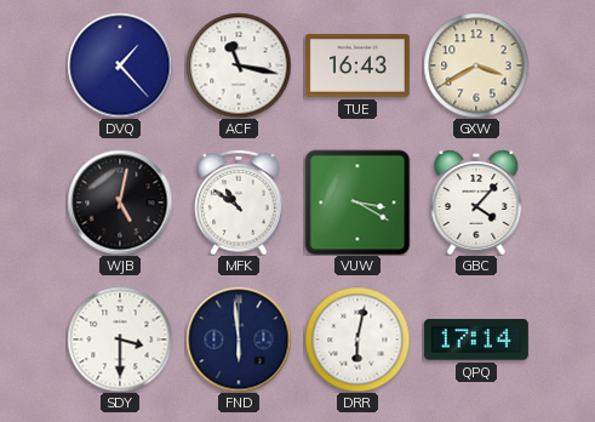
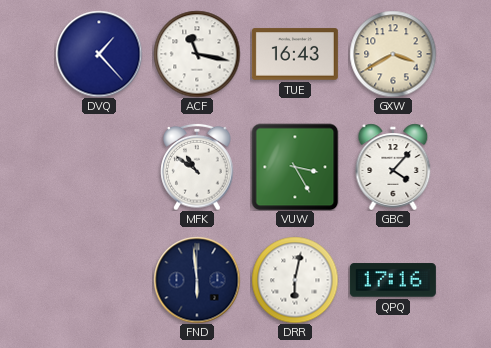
WJB: 5:02 -> none (120, 203)
VUW: 3:20 -> 3:25 (295, 167)
SDY: 3:30 -> none (120, 340)
QPQ: 17:14 -> 17:16 (393, 280)
